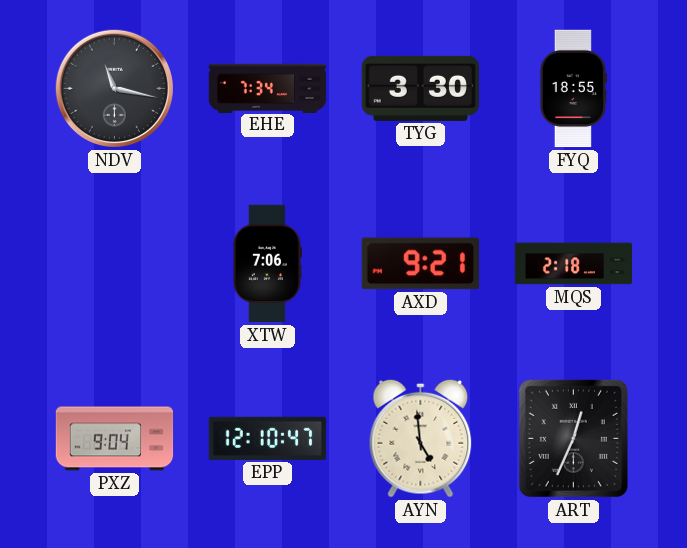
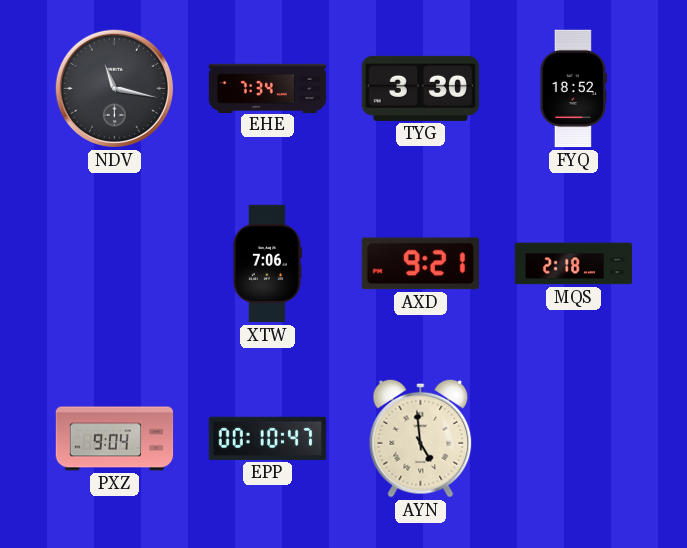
FYQ: 18:55 -> 18:52 (573, 89)
EPP: 12:10 -> 00:10 (268, 438)
ART: 12:34 -> none (573, 438)
